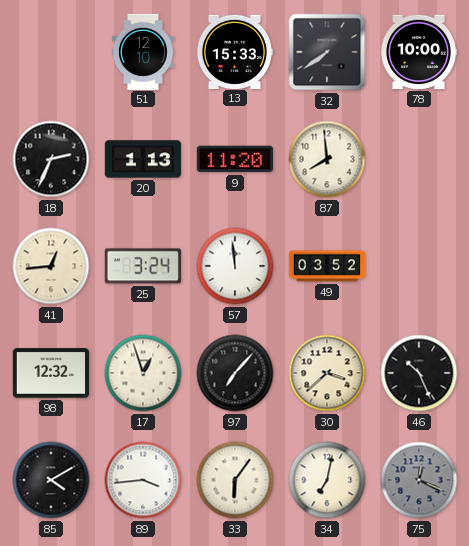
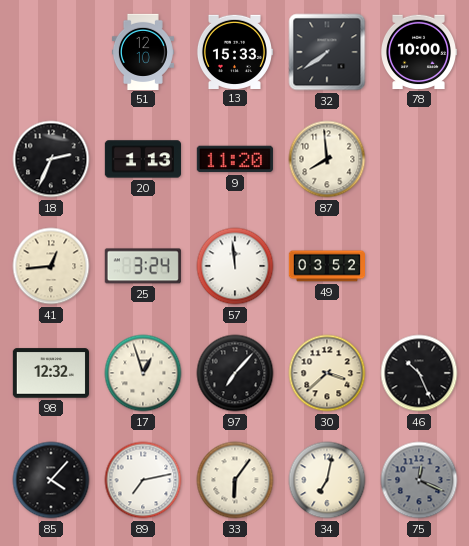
85: 4:10 -> 4:07 (51, 480)
89: 3:44 -> 7:13 (143, 480)
